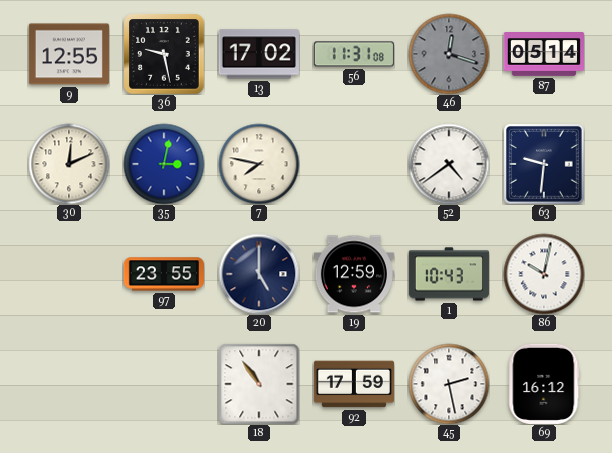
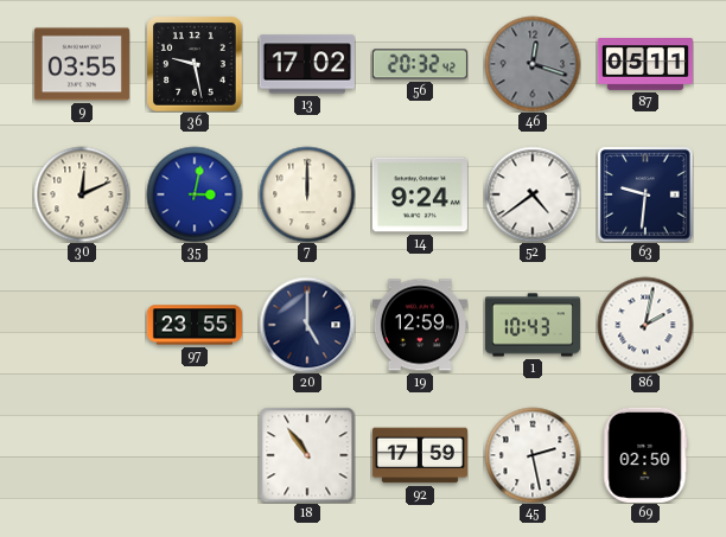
9: 12:55 -> 03:55 (82, 64)
56: 11:31 -> 20:32 (420, 64)
87: 05:14 -> 05:11 (645, 65)
7: 7:47 -> 12:00 (307, 194)
14: none -> 9:24 (420, 194)
86: 10:02 -> 2:02 (645, 325)
69: 16:12 -> 02:50 (645, 455)
